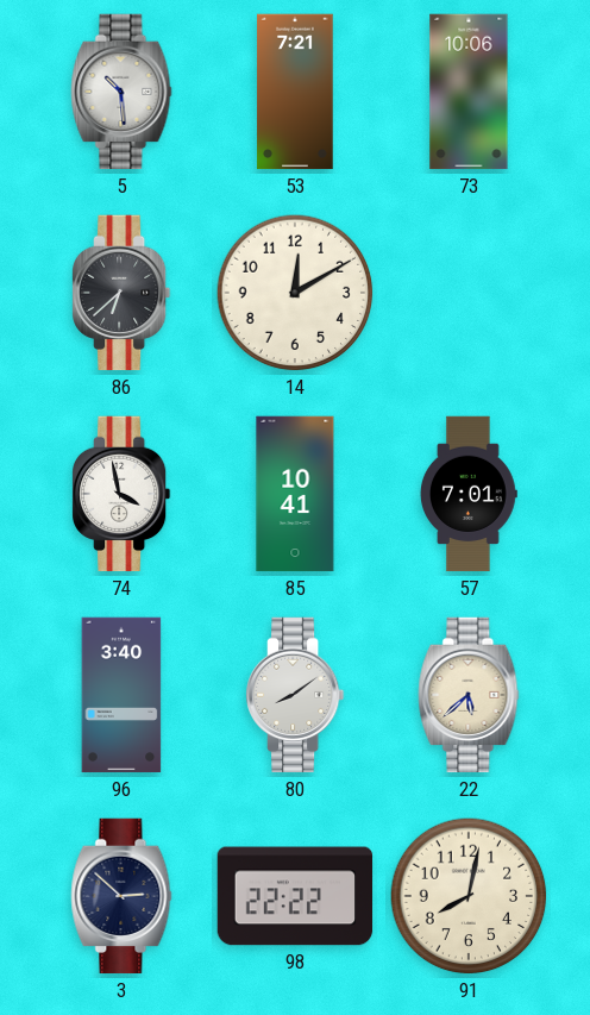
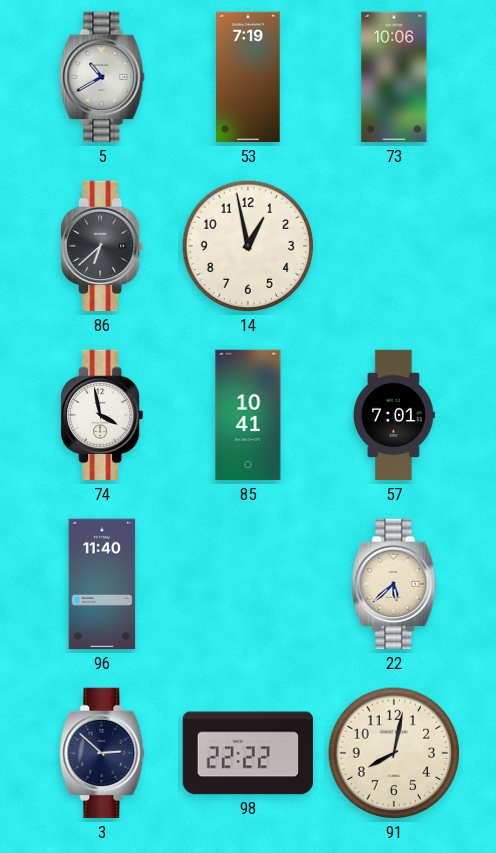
5: 10:29 -> 10:40 (102, 77)
53: 7:21 -> 7:19 (248, 77)
14: 12:10 -> 12:58 (248, 246)
96: 3:40 -> 11:40 (102, 584)
80: 8:09 -> none (296, 695)
